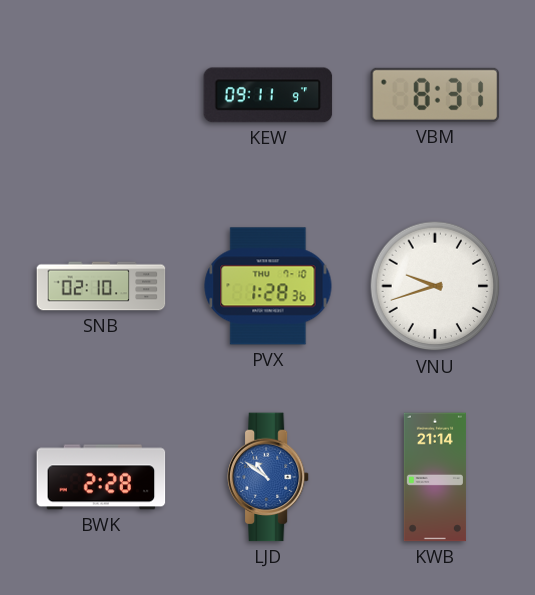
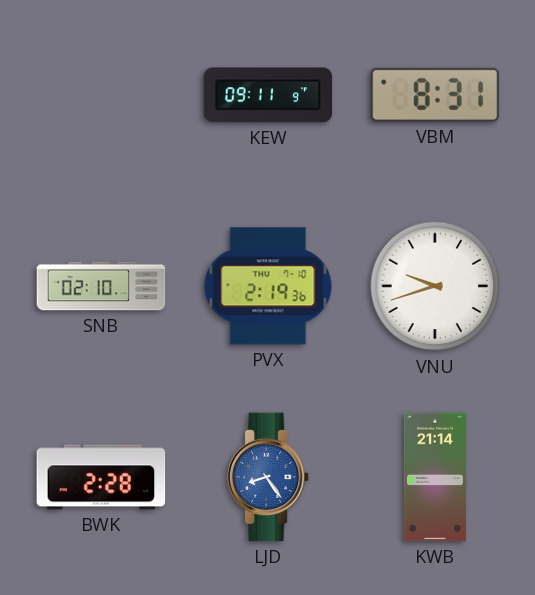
PVX: 1:28 -> 2:19 (268, 286)
LJD: 10:51 -> 8:24 (268, 477)
